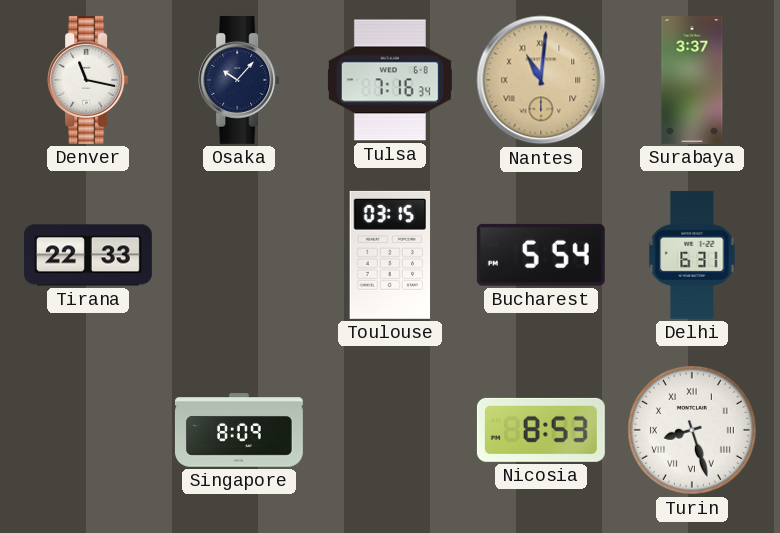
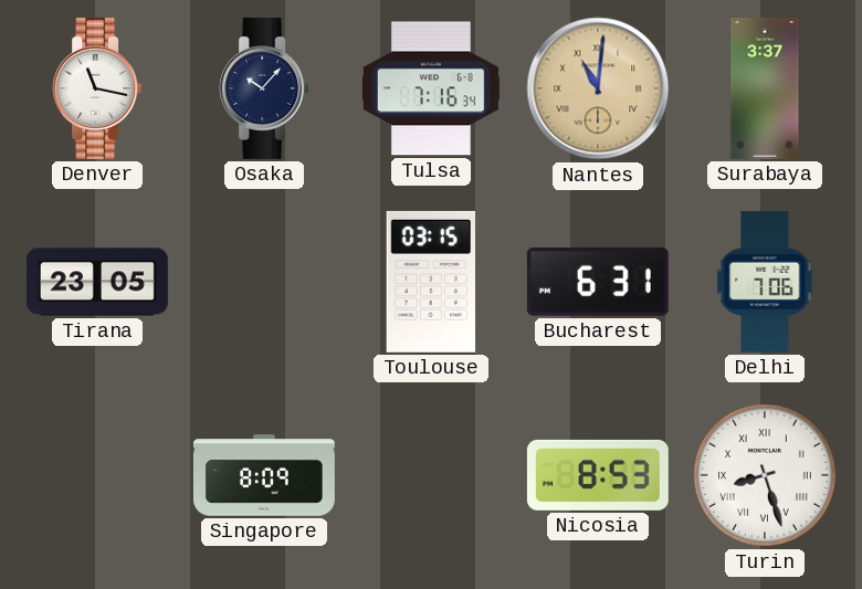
Tirana: 22:33 -> 23:05 (97, 282)
Bucharest: 5:54 -> 6:31 (598, 282)
Delhi: 6:31 -> 7:06 (765, 282)
